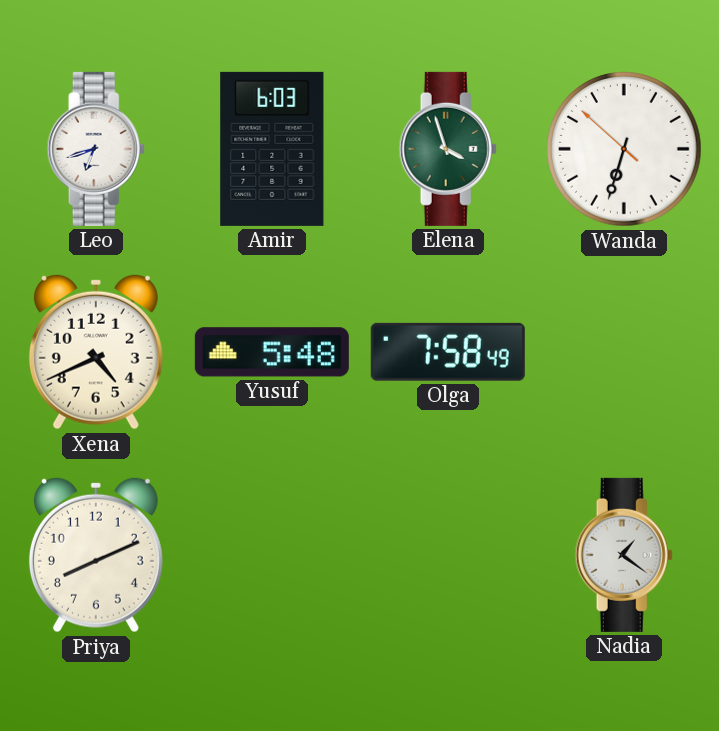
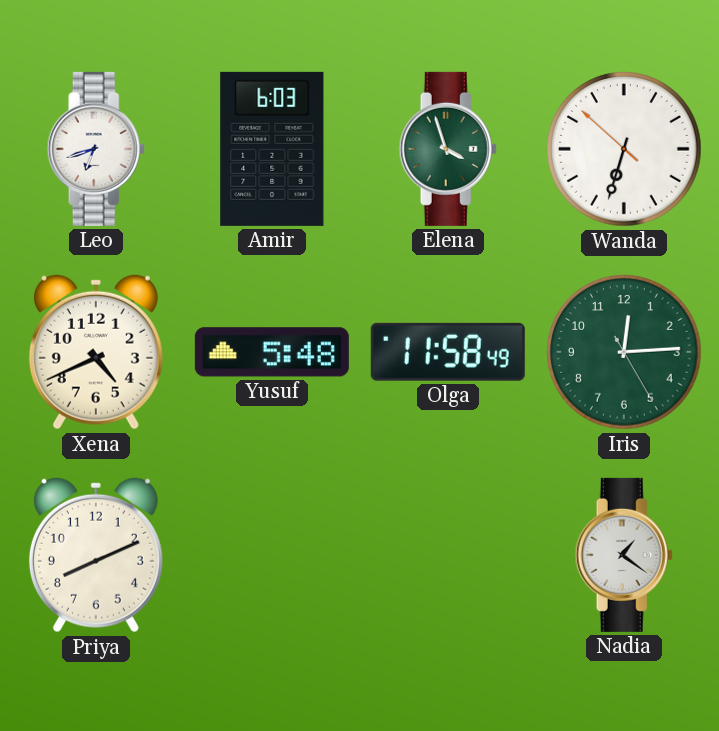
Olga: 7:58 -> 11:58 (448, 352)
Iris: none -> 12:14 (624, 352)
